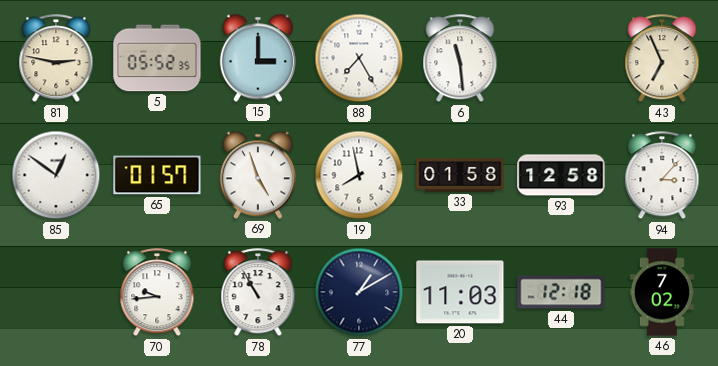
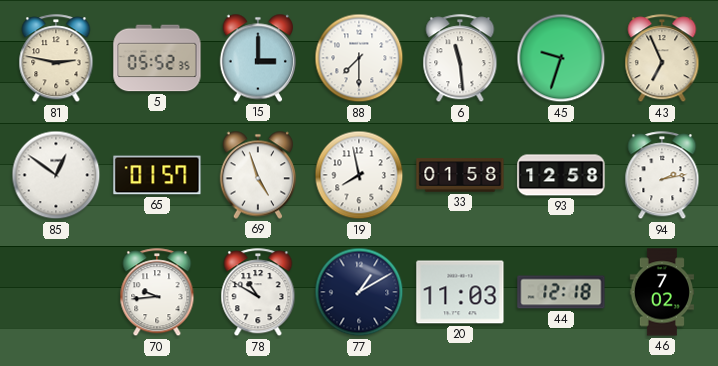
88: 7:25 -> 7:30 (359, 58)
45: none -> 9:33 (561, 58)
94: 3:07 -> 2:13 (662, 176)
78: 10:55 -> 10:50 (258, 293)
